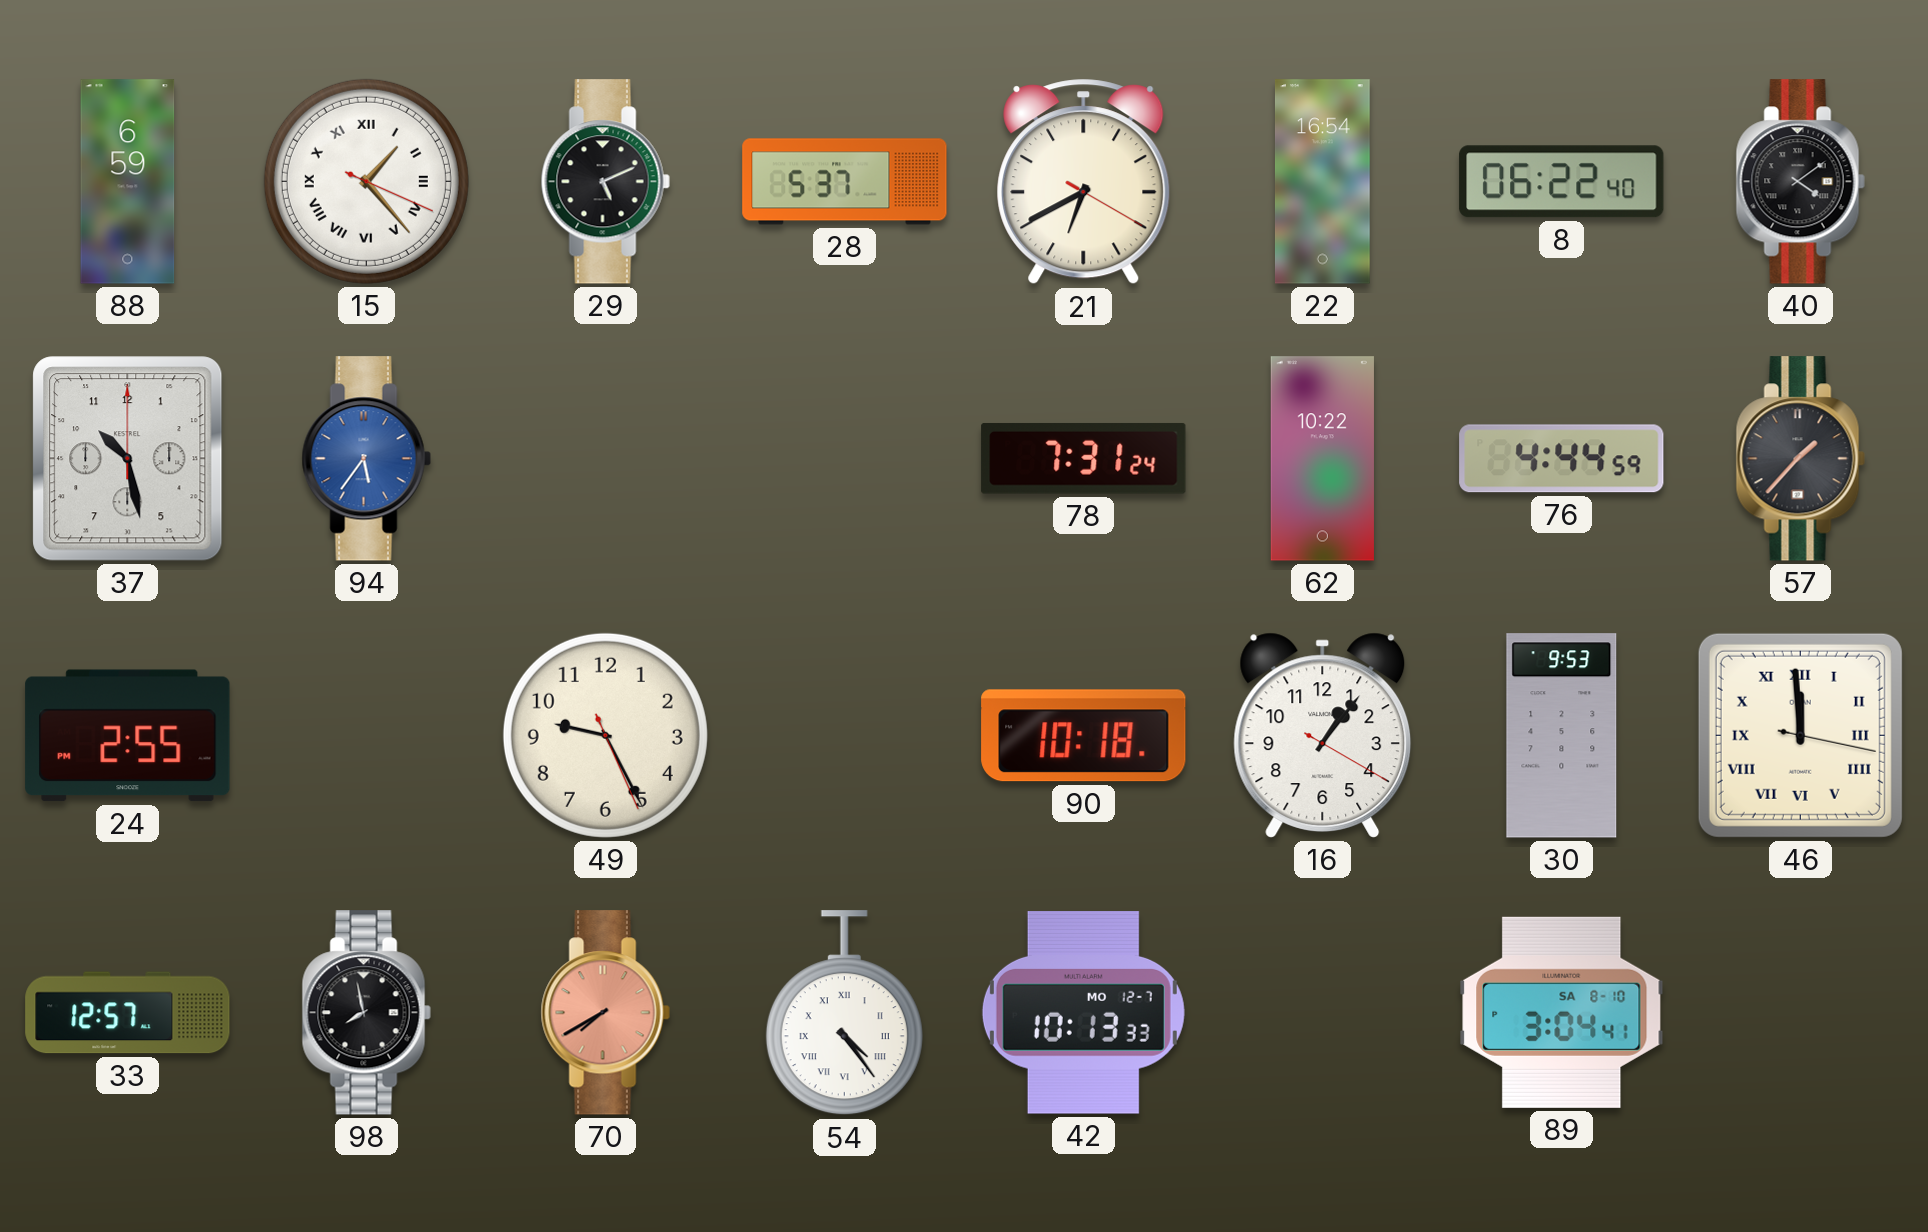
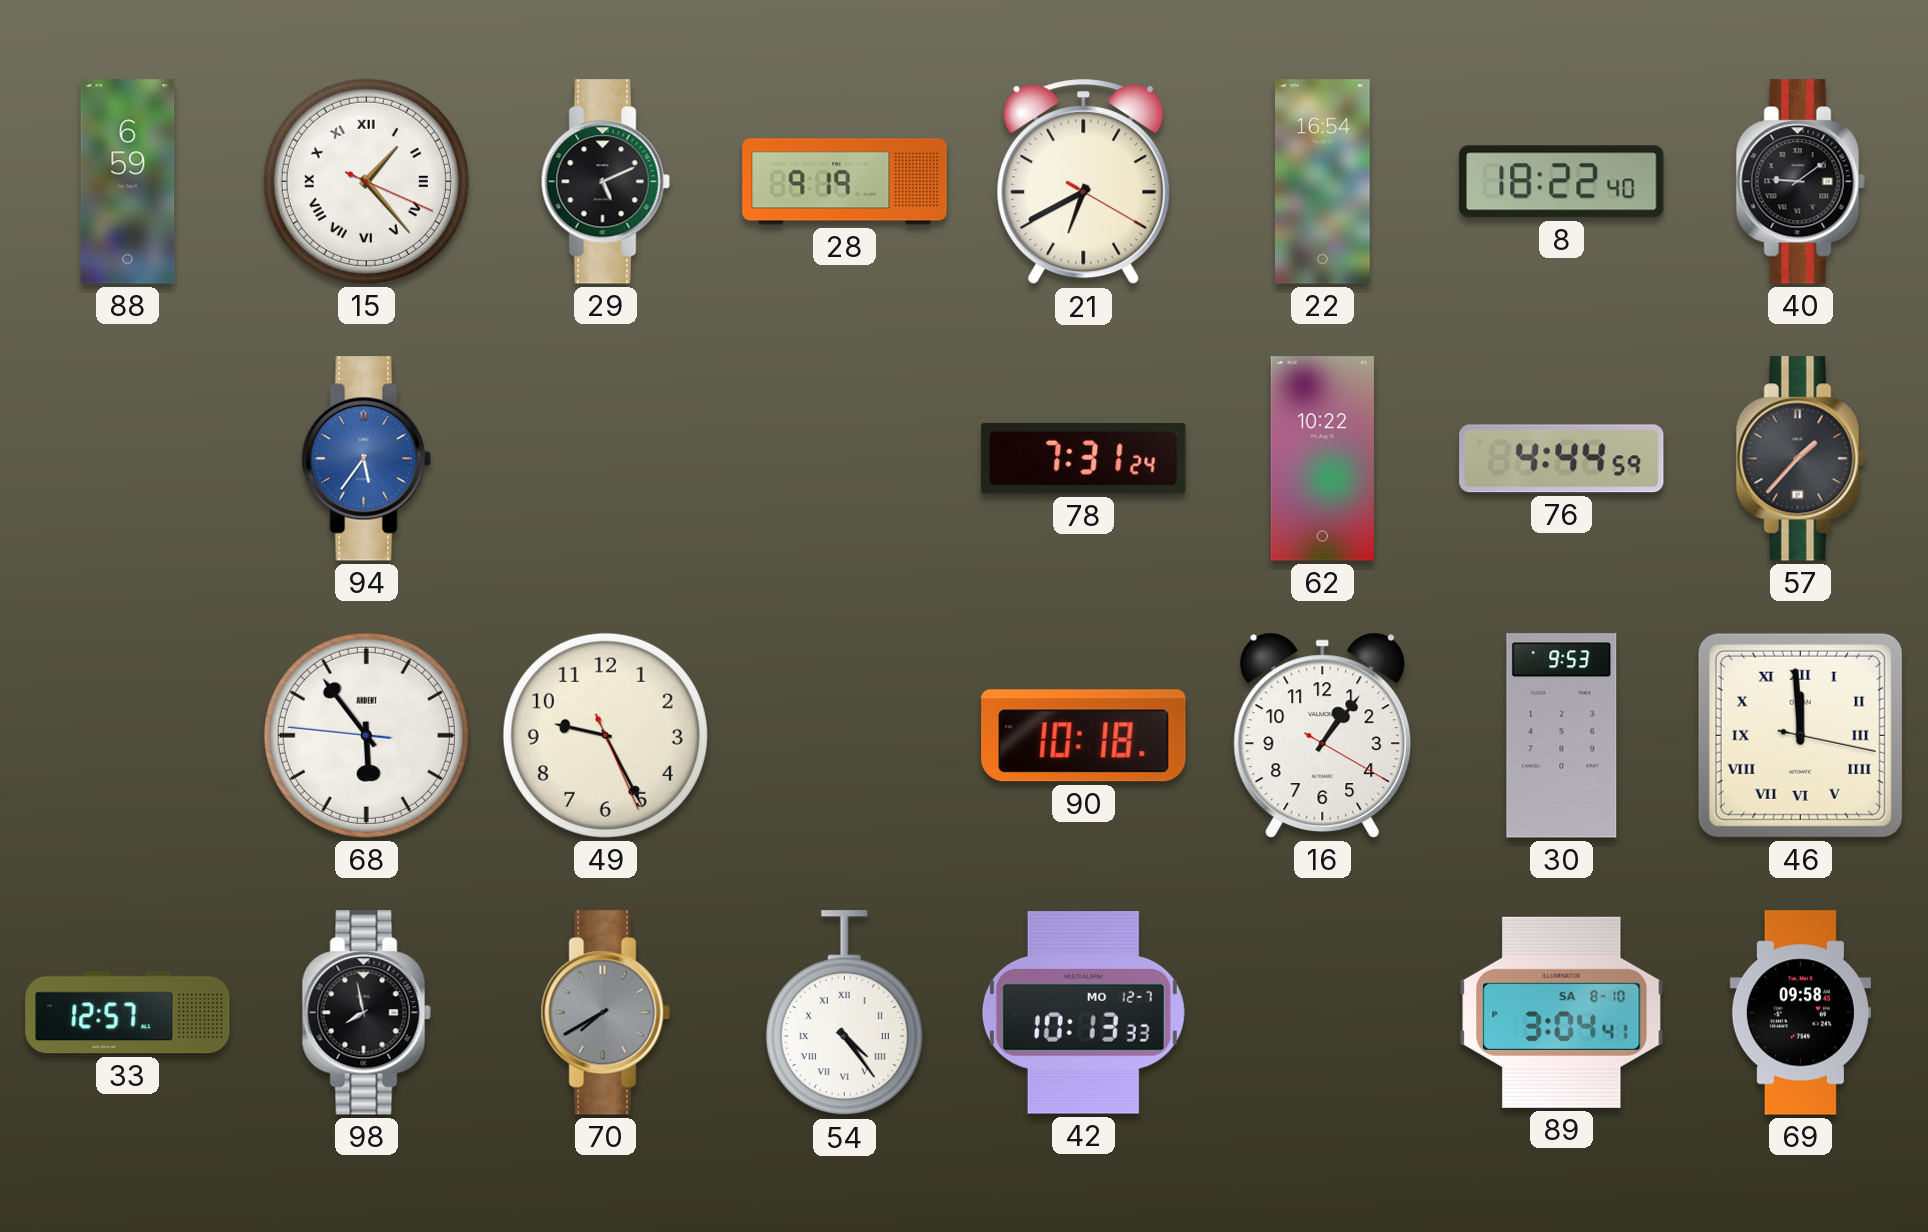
28: 5:37 -> 9:19 (845, 182)
8: 06:22 -> 18:22 (1562, 182)
40: 4:09 -> 9:09 (1800, 182)
37: 10:28 -> none (128, 459)
24: 2:55 -> none (128, 736)
68: none -> 5:53 (366, 735)
70 dial: salmon -> grey (605, 1013)
69: none -> 09:58 (1800, 1013)
